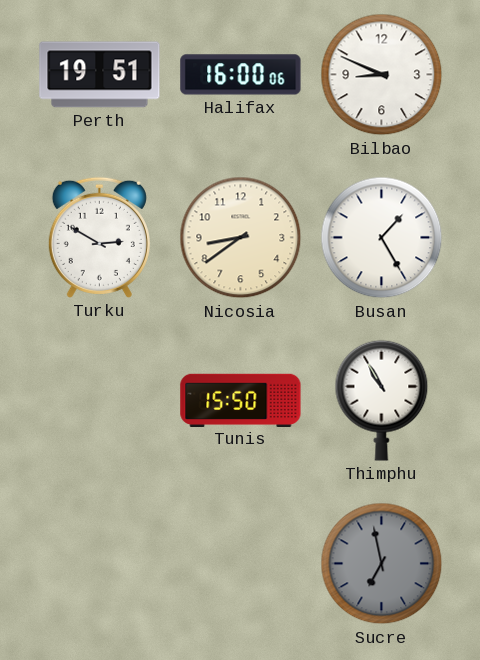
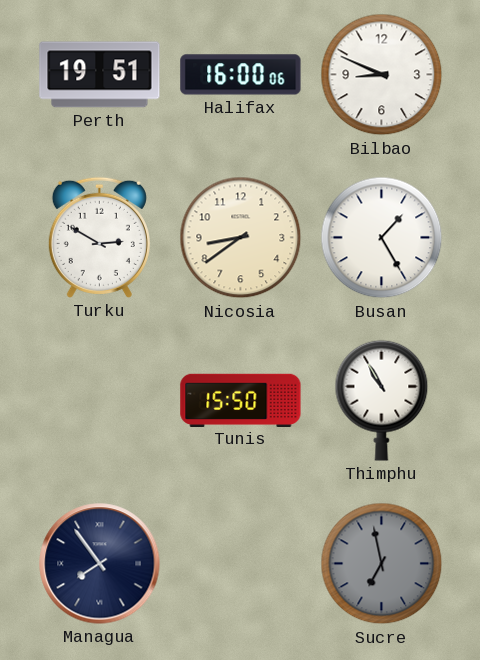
Managua: none -> 7:54 (100, 564)
